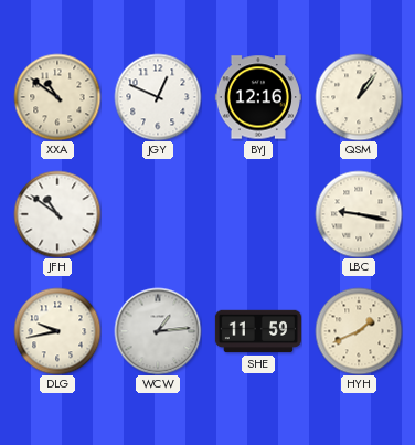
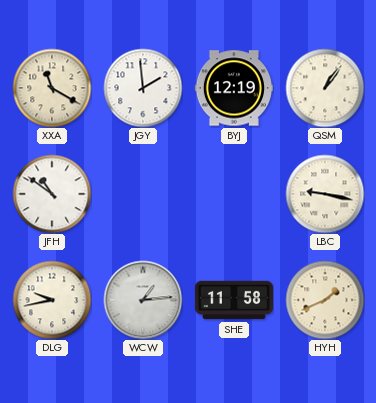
XXA: 10:51 -> 11:20 (52, 88)
JGY: 12:49 -> 1:59 (143, 88)
BYJ: 12:16 -> 12:19 (234, 88)
SHE: 11:59 -> 11:58 (233, 300)
